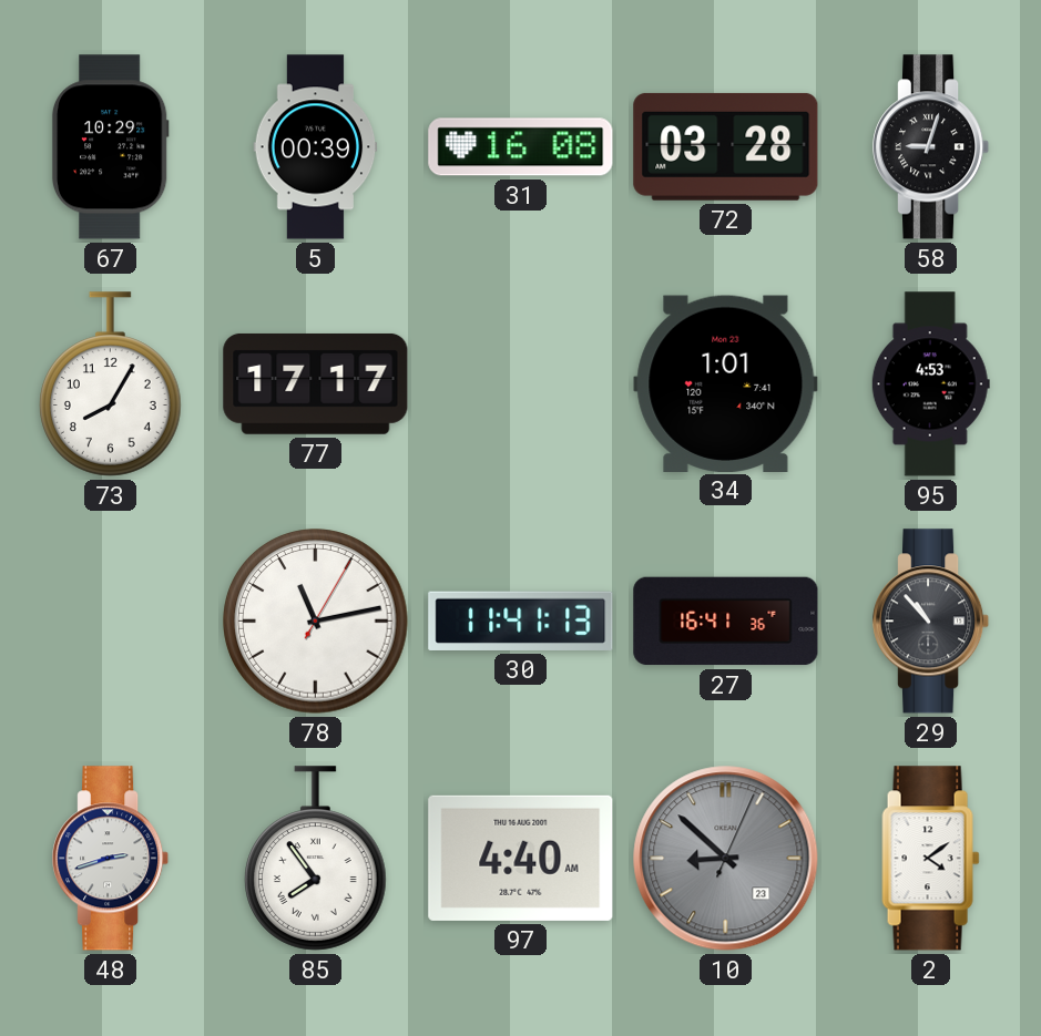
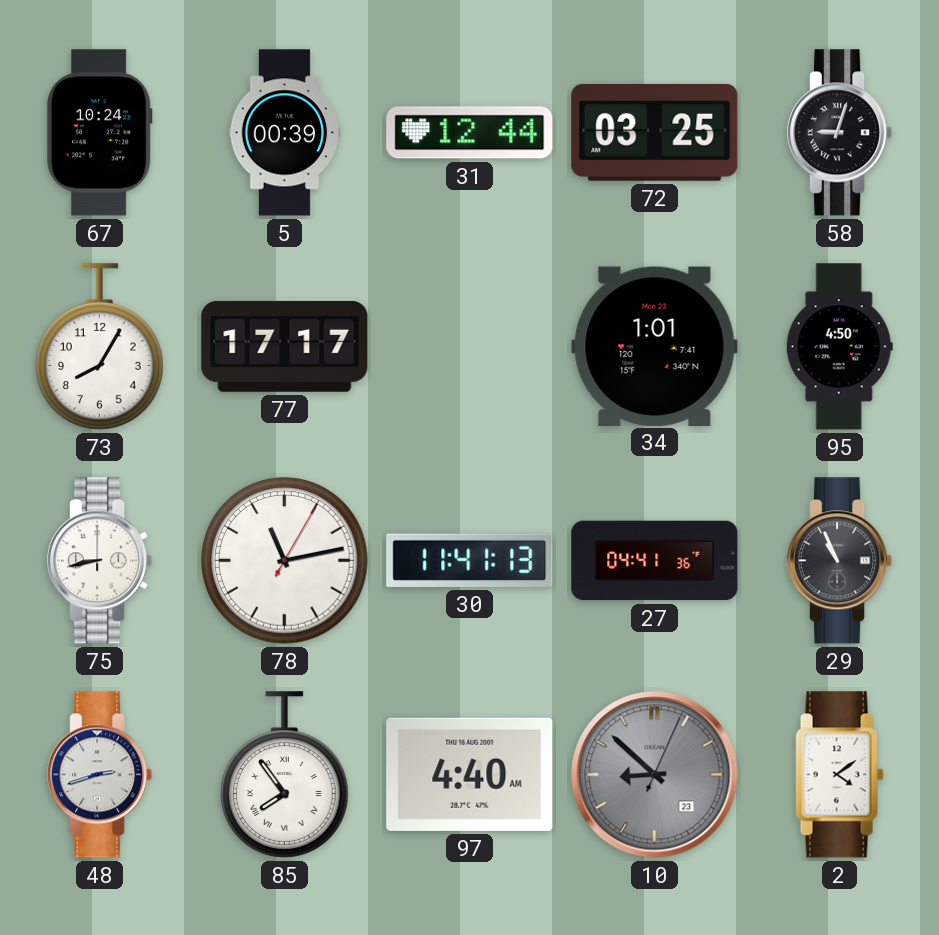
67: 10:29 -> 10:24 (99, 133)
31: 16:08 -> 12:44 (470, 133)
72: 03:28 -> 03:25 (655, 132)
95: 4:53 -> 4:50 (839, 347)
75: none -> 8:43 (100, 561)
27: 16:41 -> 04:41 (655, 561)
29: 10:53 -> 10:56 (840, 561)
